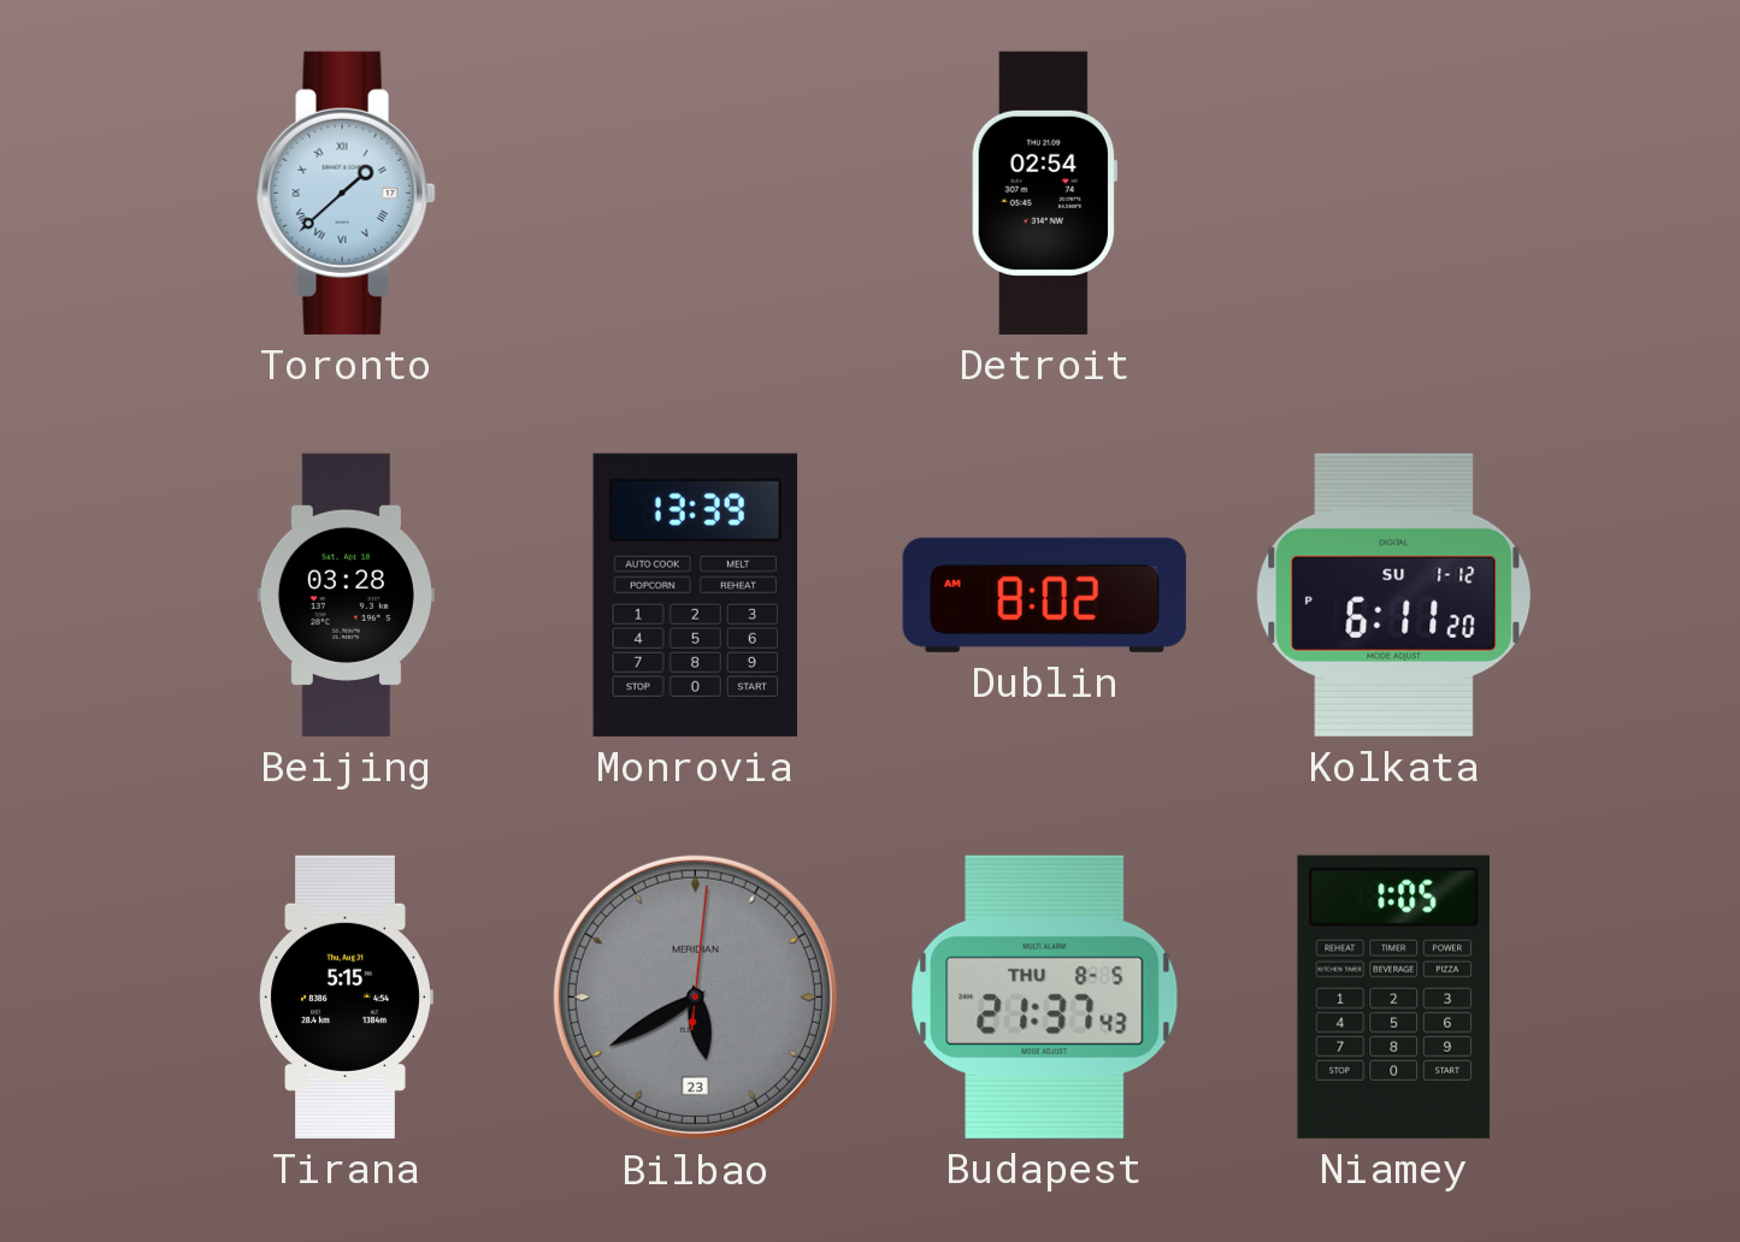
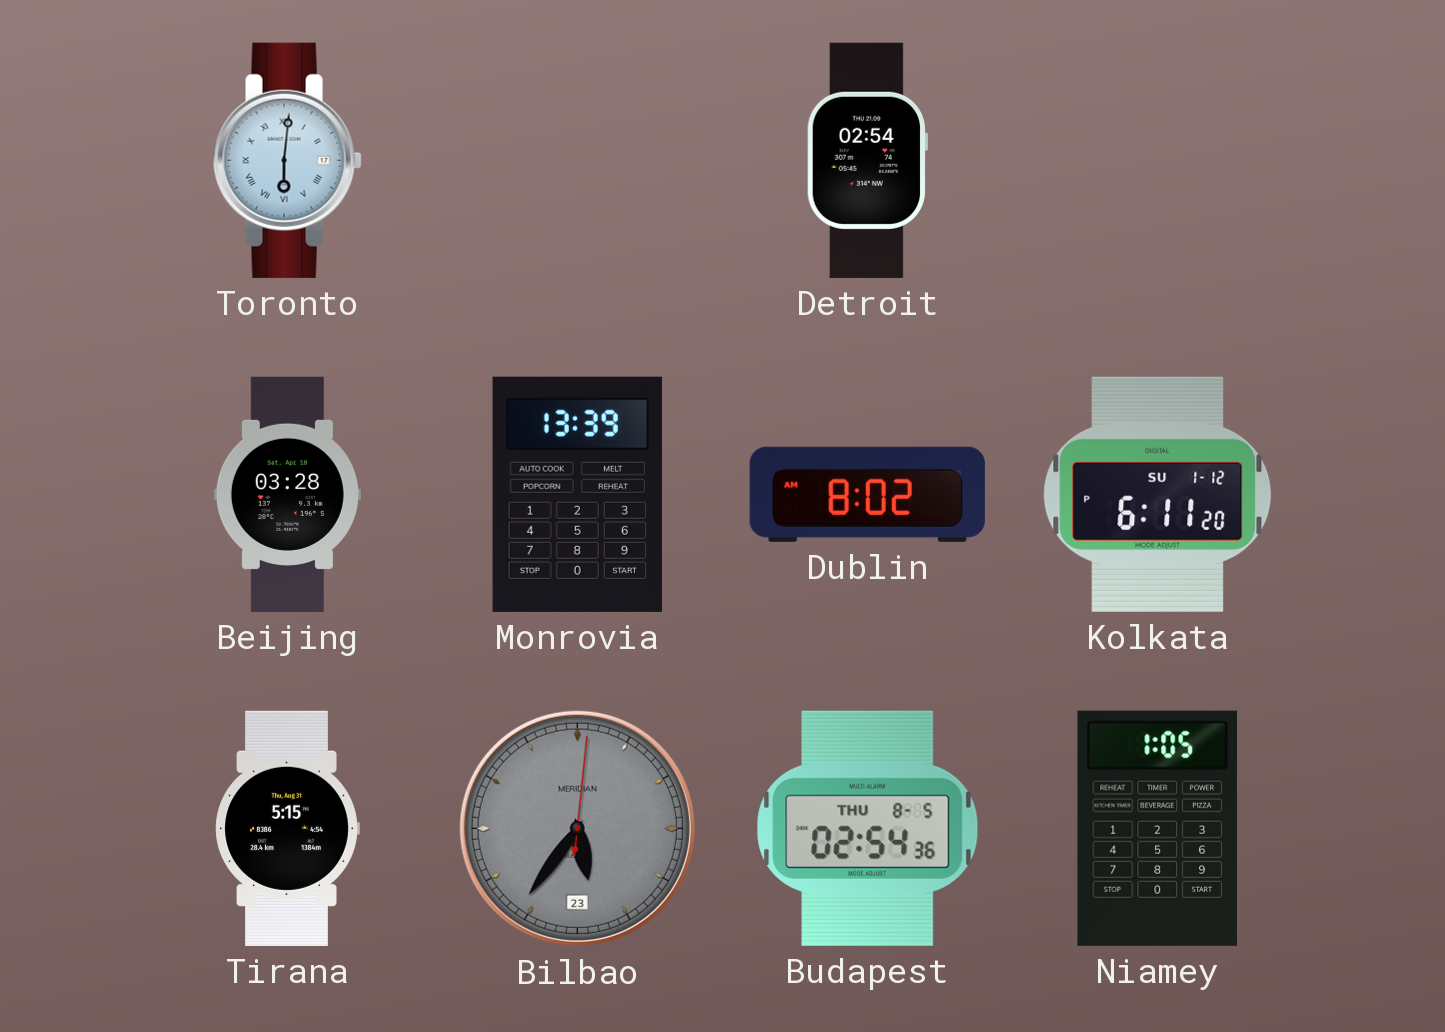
Toronto: 1:38 -> 6:01 (287, 160)
Bilbao: 5:40 -> 5:36 (577, 828)
Budapest: 21:37 -> 02:54 (868, 828)
